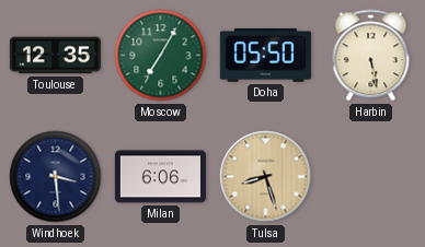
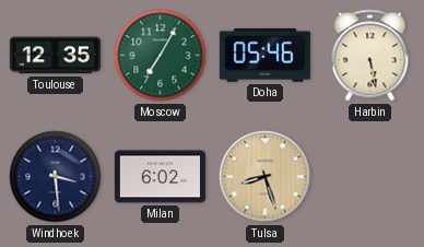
Doha: 05:50 -> 05:46 (264, 55)
Milan: 6:06 -> 6:02 (160, 177)
